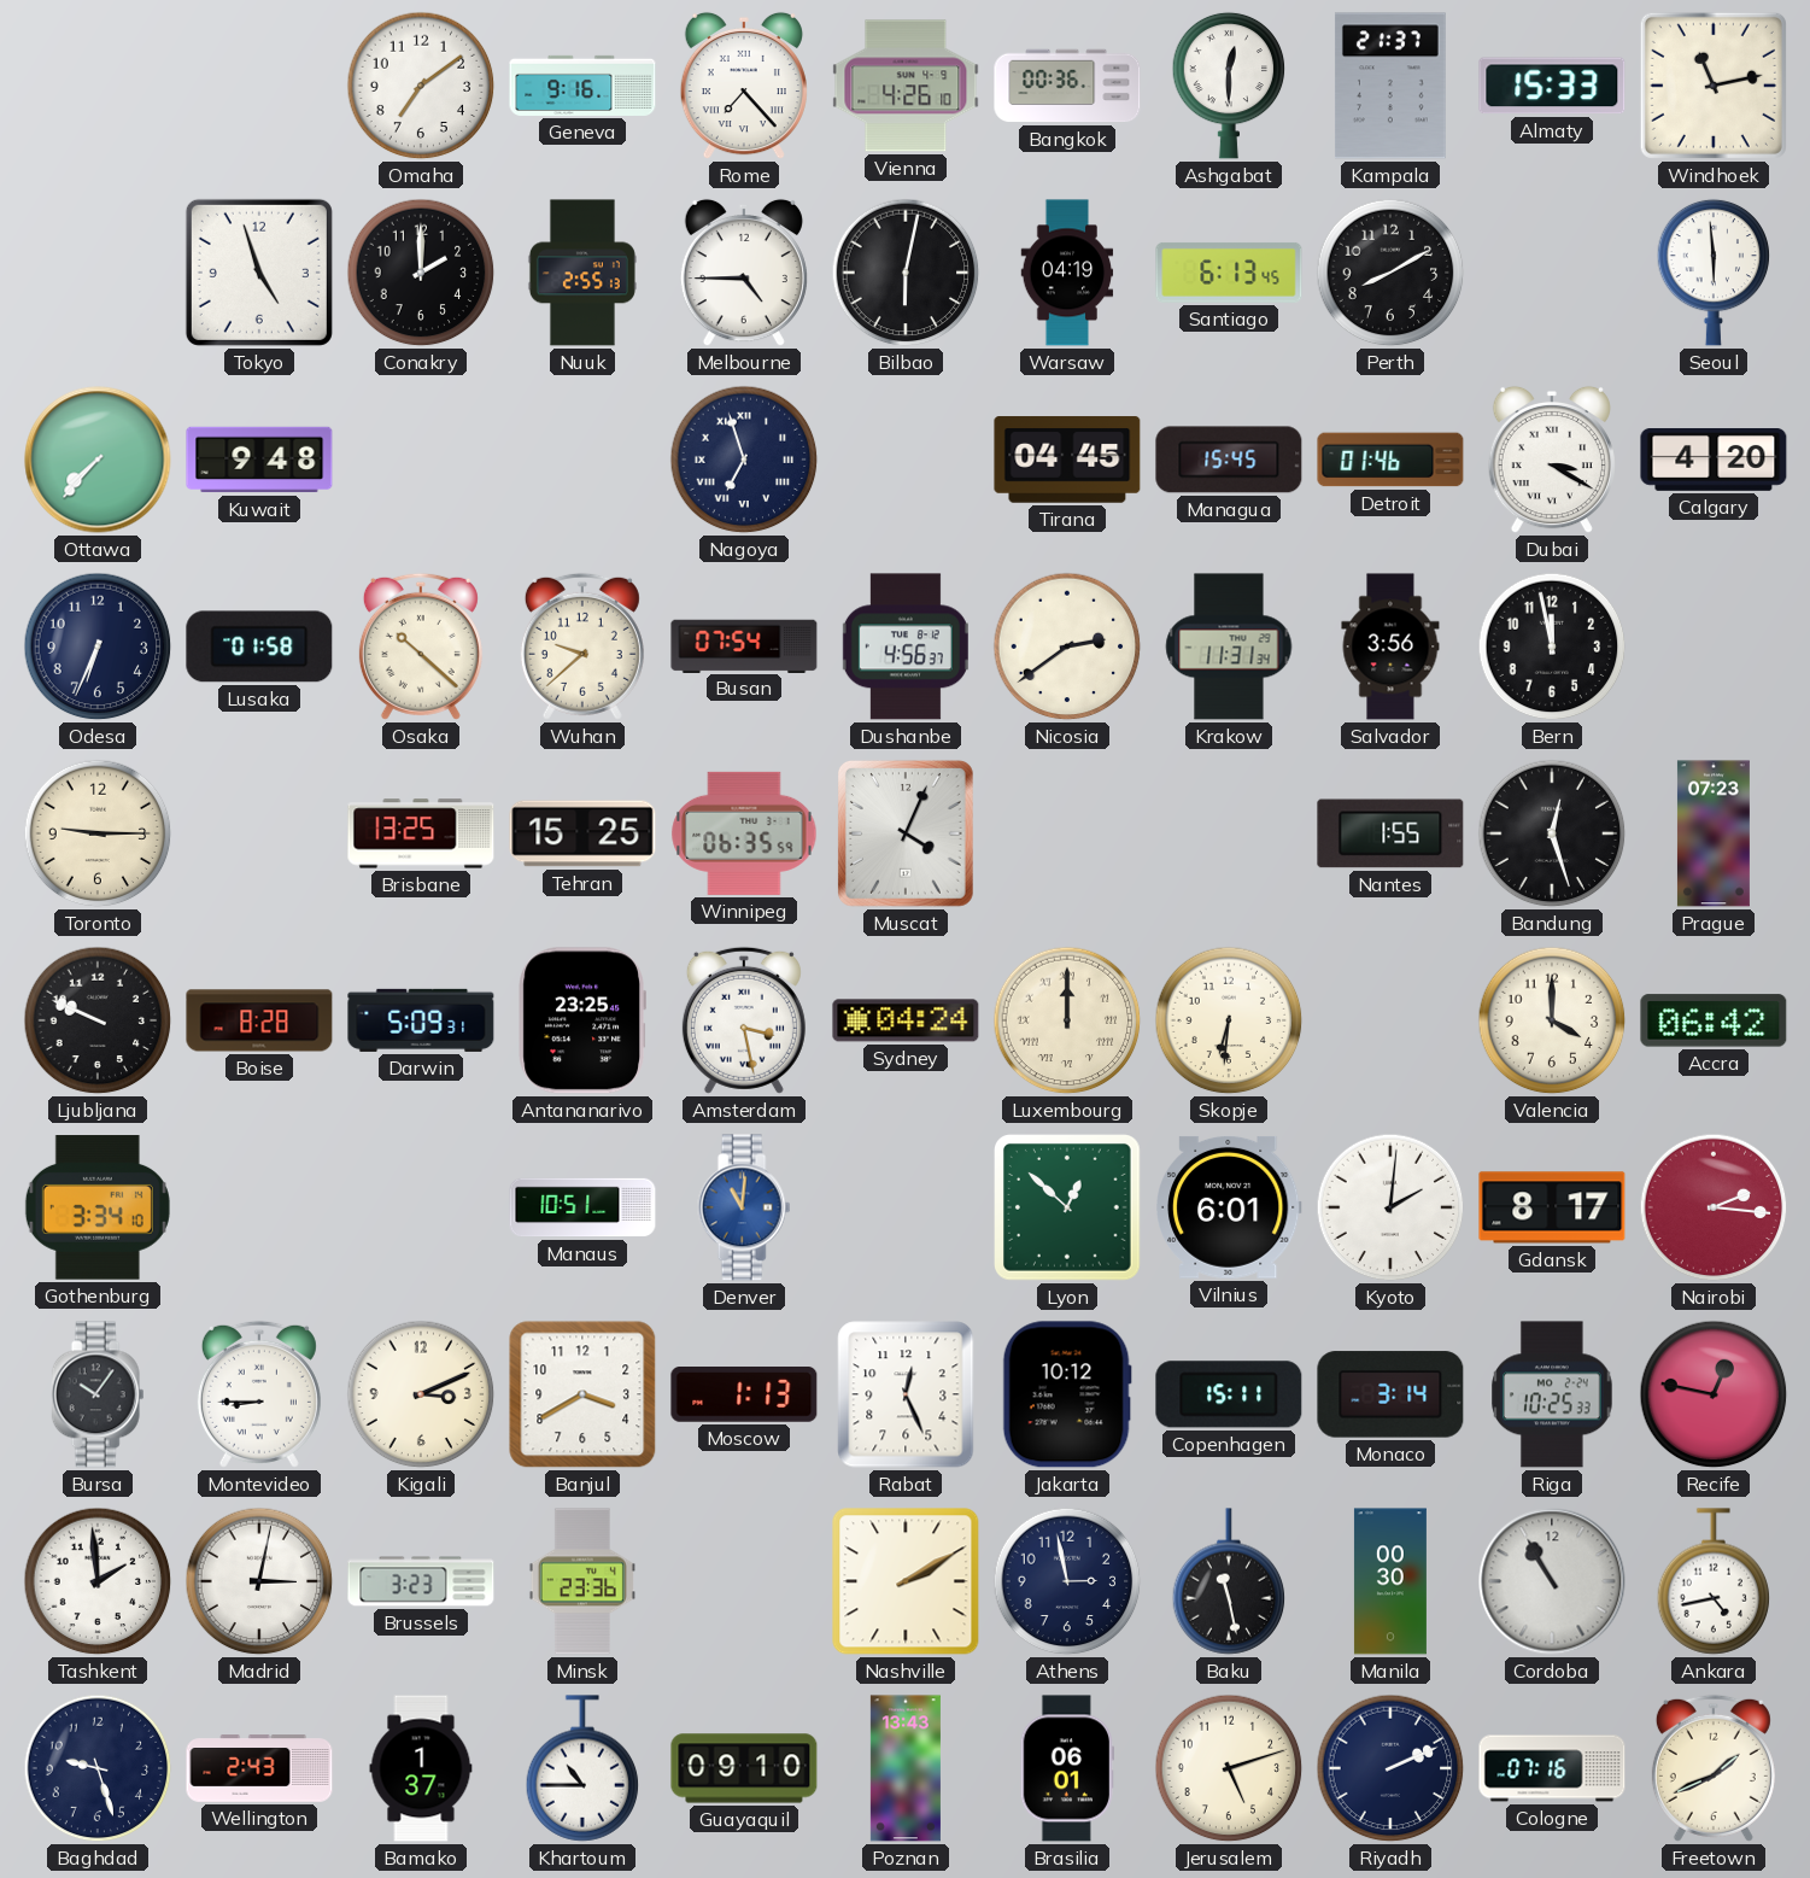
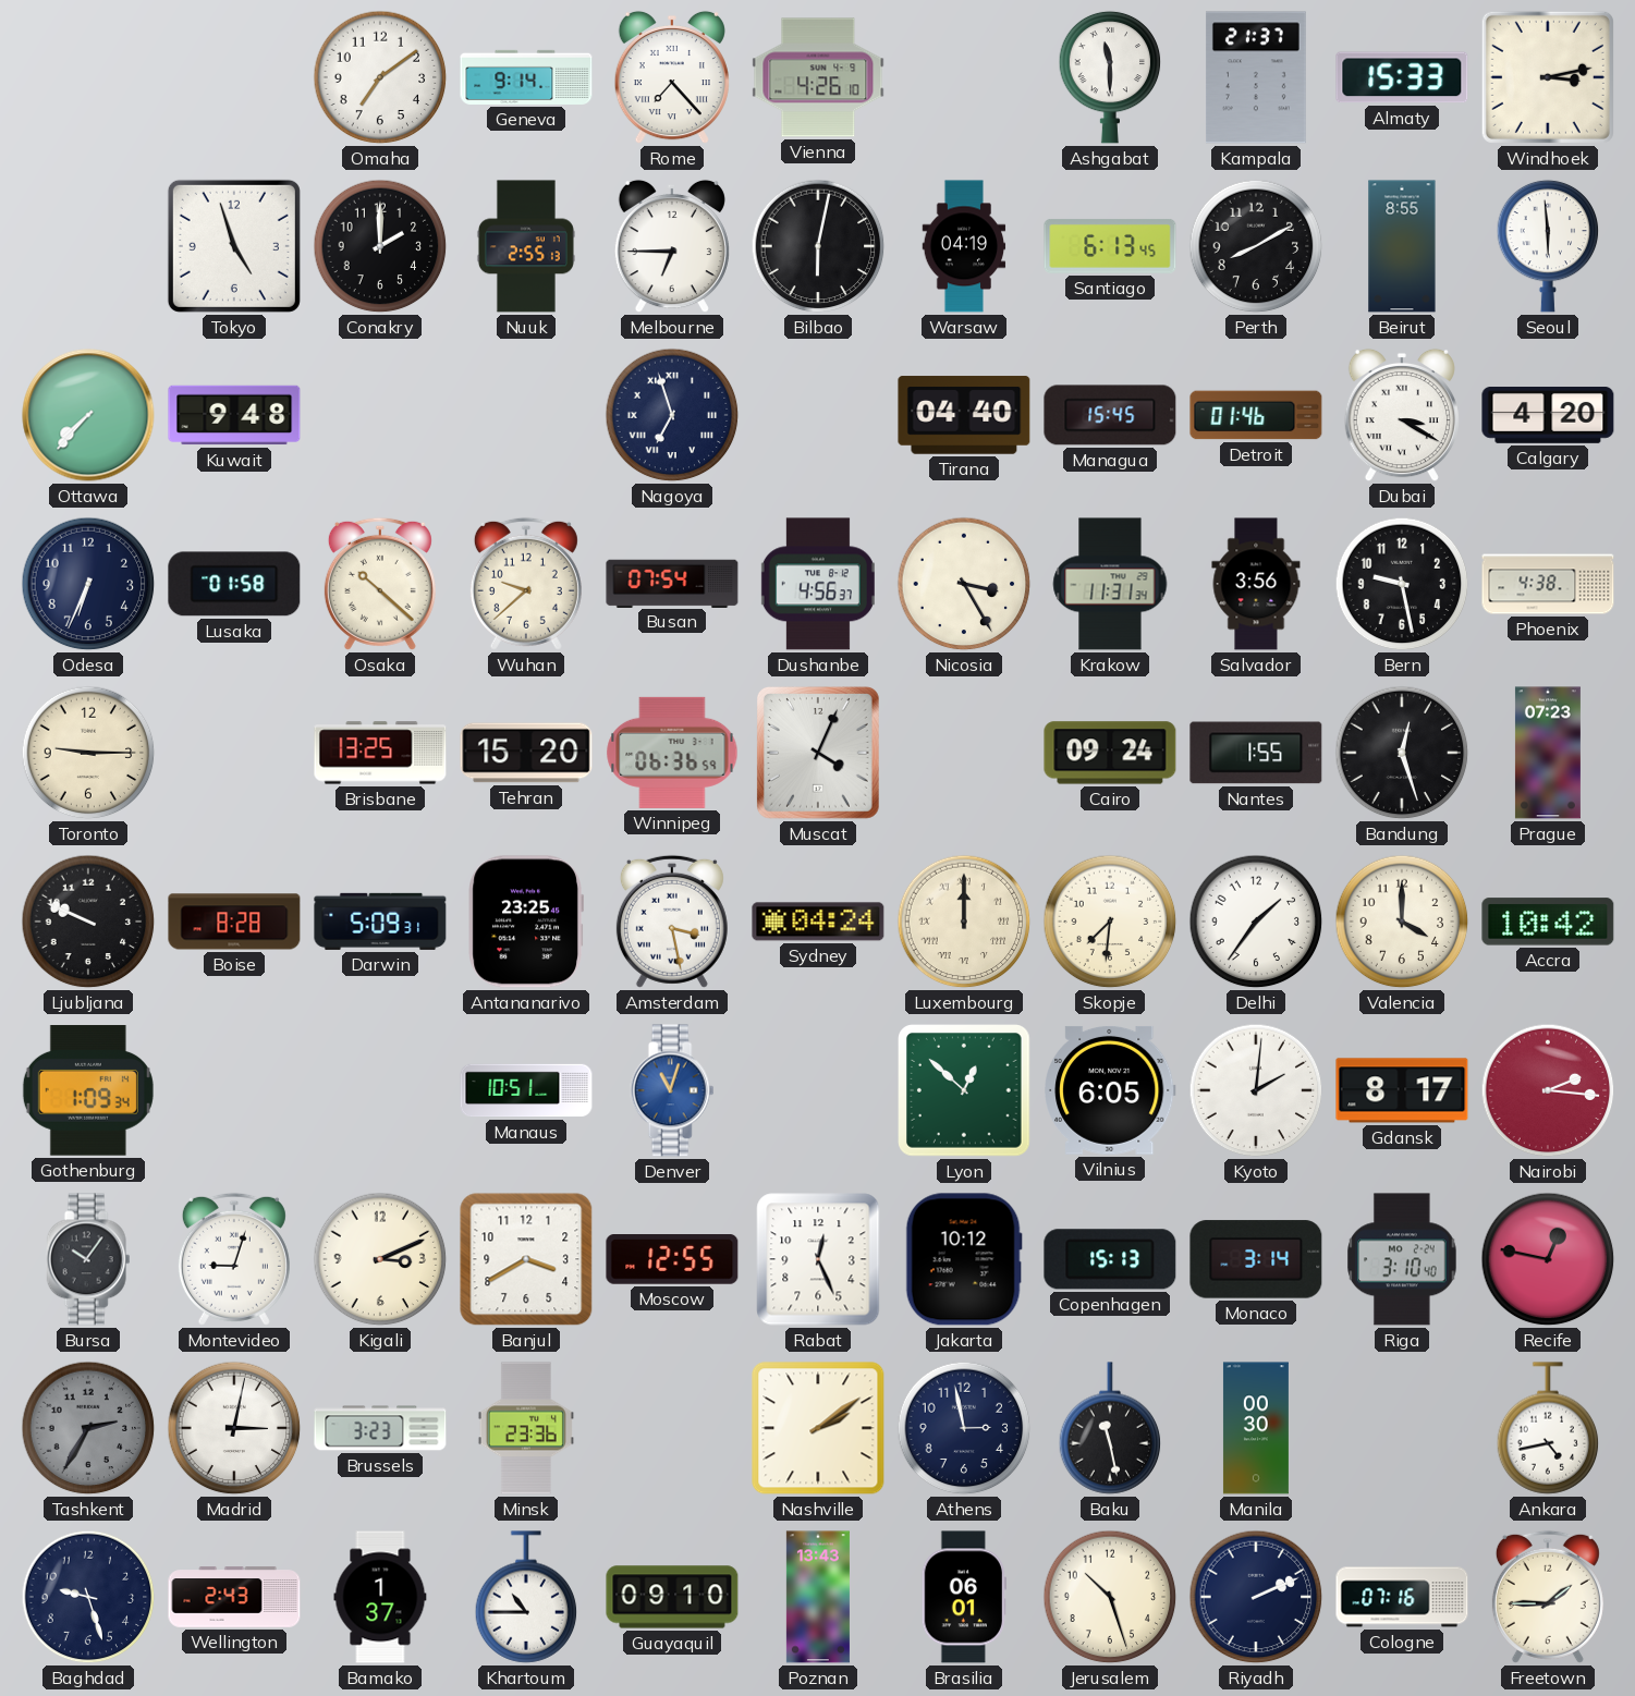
Geneva: 9:16 -> 9:14 (526, 77)
Bangkok: 00:36 -> none (1067, 86)
Ashgabat: 12:30 -> 11:30 (1110, 77)
Windhoek: 11:13 -> 3:13 (1548, 77)
Melbourne: 4:45 -> 6:45 (672, 246)
Beirut: none -> 8:55 (1402, 246)
Tirana: 04:45 -> 04:40 (964, 415)
Nicosia: 2:39 -> 3:25 (964, 584)
Bern: 11:58 -> 9:28 (1402, 584)
Phoenix: none -> 4:38 (1548, 584)
Tehran: 15:25 -> 15:20 (526, 753)
Winnipeg: 06:35 -> 06:36 (672, 753)
Cairo: none -> 09:24 (1110, 753)
Skopje: 6:31 -> 7:31 (1110, 922)
Delhi: none -> 1:36 (1256, 922)
Accra: 06:42 -> 10:42 (1548, 922)
Gothenburg: 3:34 -> 1:09 (88, 1090)
Denver: 11:01 -> 11:03 (672, 1090)
Vilnius: 6:01 -> 6:05 (1111, 1090)
Montevideo: 8:45 -> 9:03 (234, 1259)
Moscow: 1:13 -> 12:55 (672, 1259)
Copenhagen: 15:11 -> 15:13 (1110, 1259)
Riga: 10:25 -> 3:10 (1402, 1259)
Tashkent: 1:59 -> 2:35 (88, 1428)
Tashkent dial: white -> grey (88, 1428)
Nashville: 2:10 -> 2:09 (818, 1428)
Cordoba: 10:55 -> none (1552, 1581)
Jerusalem: 5:12 -> 10:27 (1110, 1597)
Freetown: 1:41 -> 1:45 (1548, 1597)
